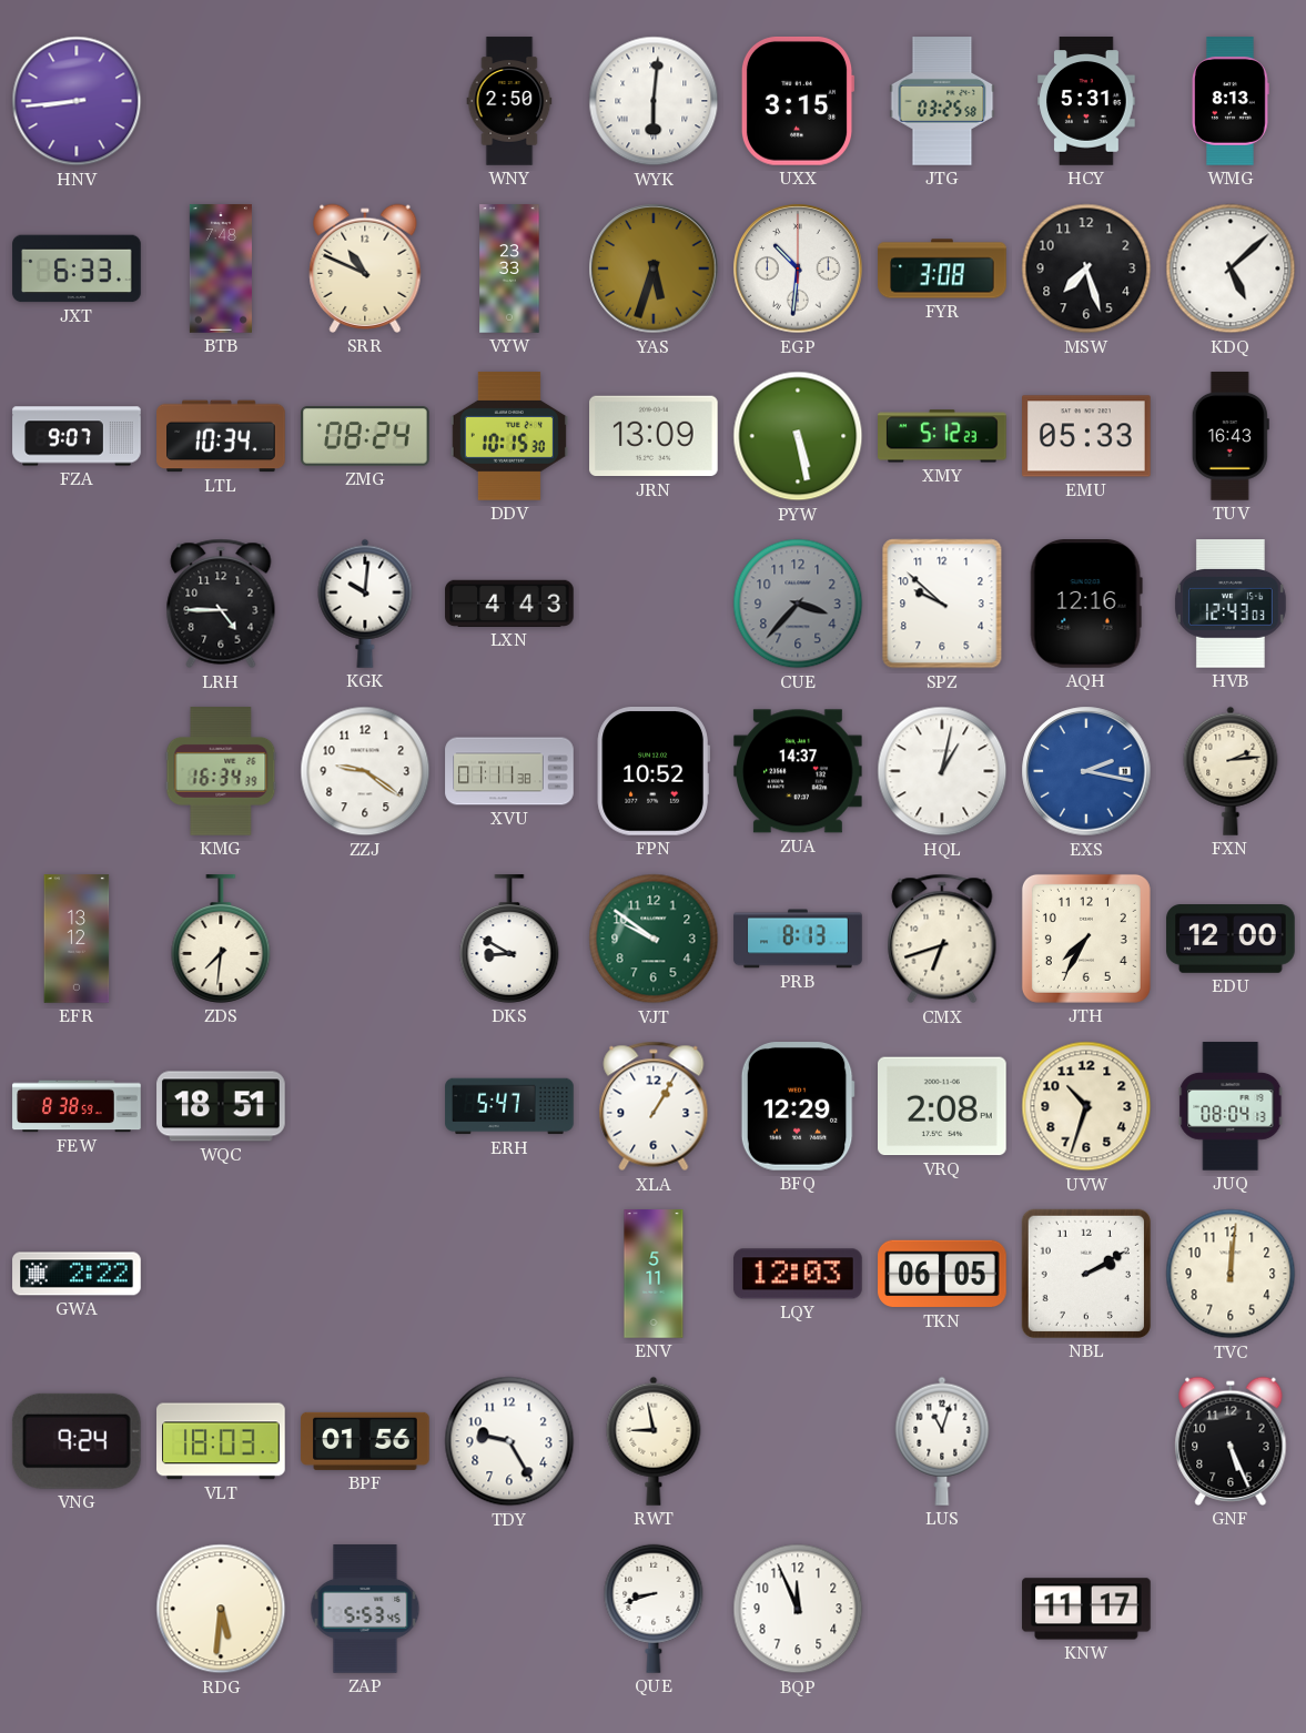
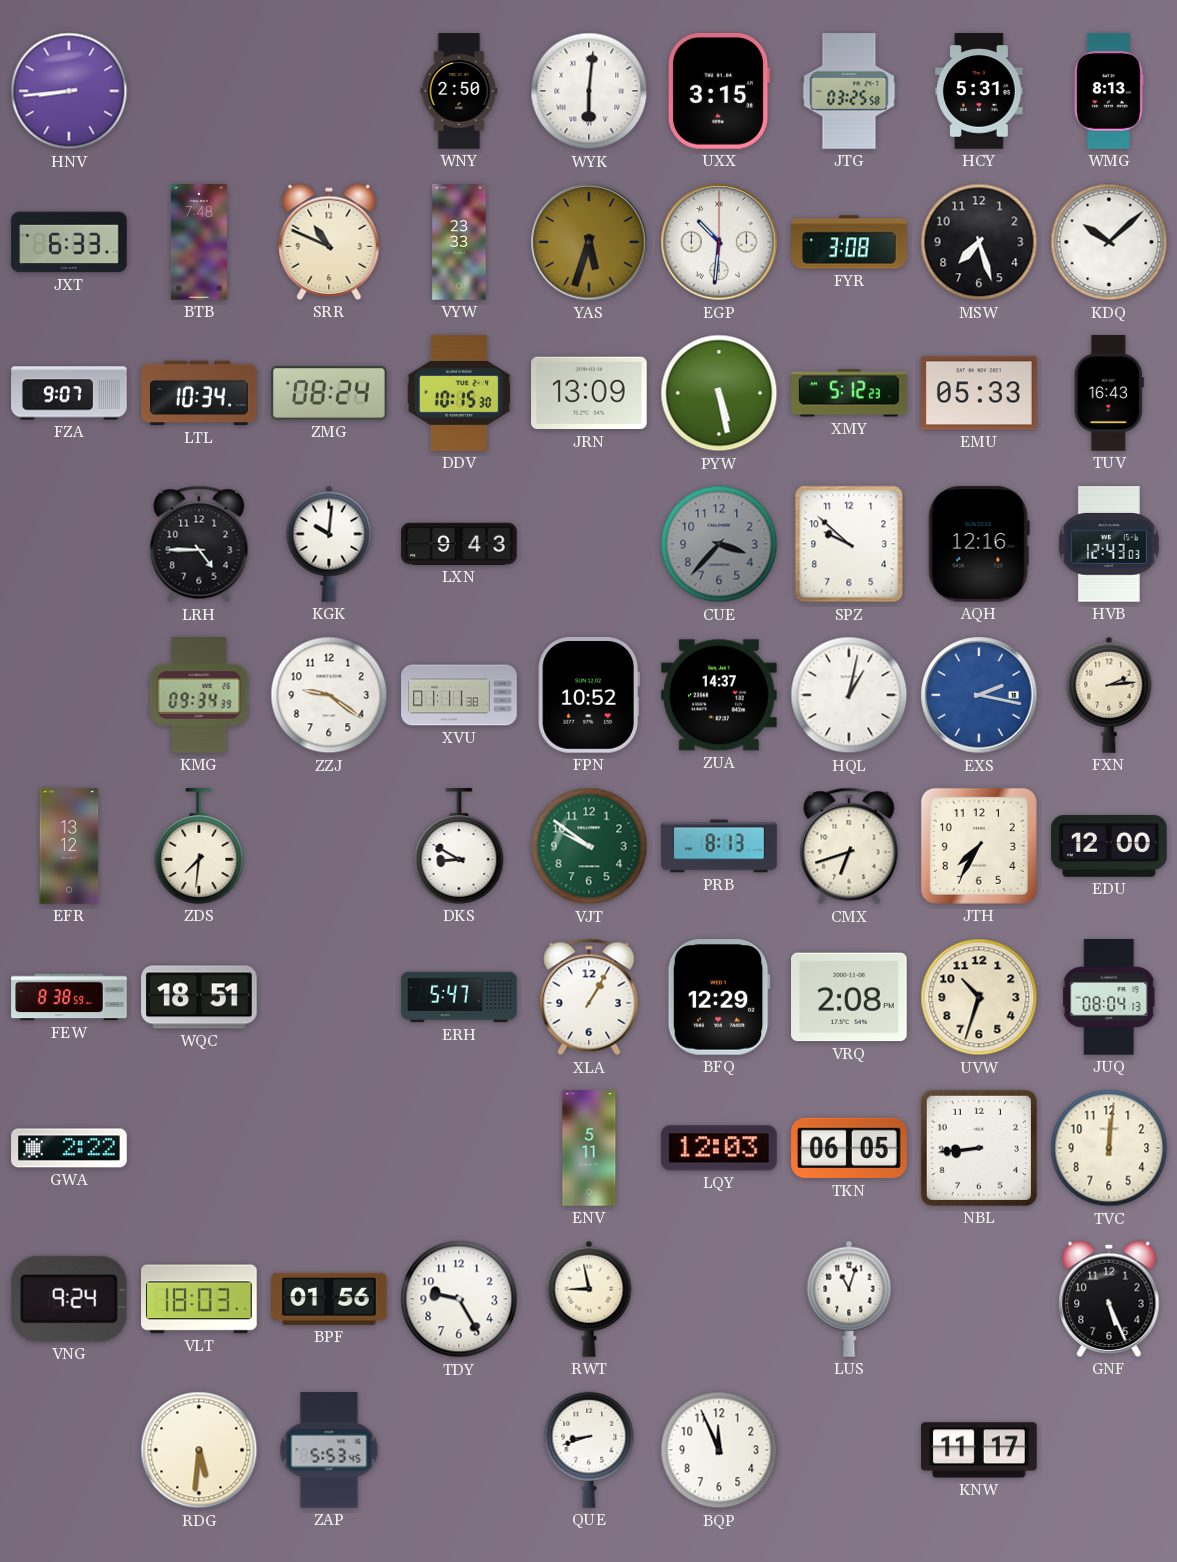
KDQ: 5:08 -> 10:08 (1109, 242)
LXN: 4:43 -> 9:43 (459, 544)
KMG: 16:34 -> 09:34 (199, 695)
NBL: 2:10 -> 8:44 (979, 1148)
